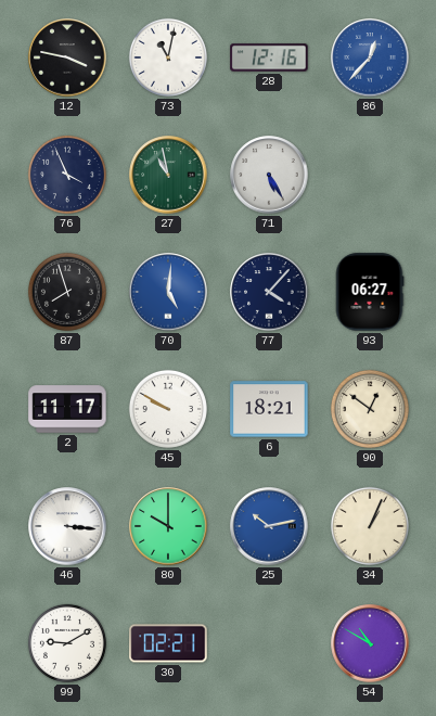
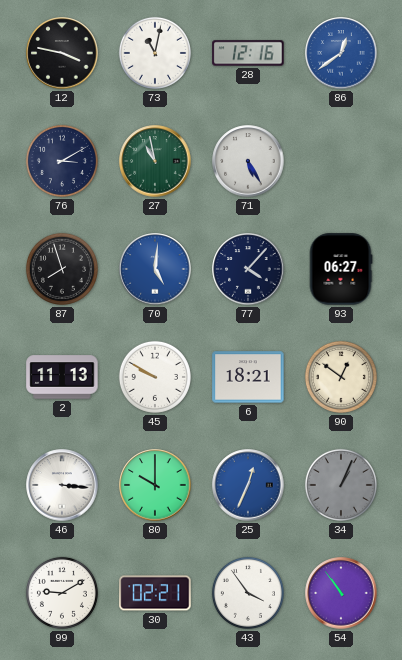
86: 12:37 -> 12:39 (341, 53)
76: 3:56 -> 3:10 (62, 161)
2: 11:17 -> 11:13 (62, 377)
25: 10:13 -> 12:34 (248, 485)
34 dial: cream -> grey (341, 485)
43: none -> 3:54 (248, 593)
54: 10:50 -> 10:54 (341, 593)
